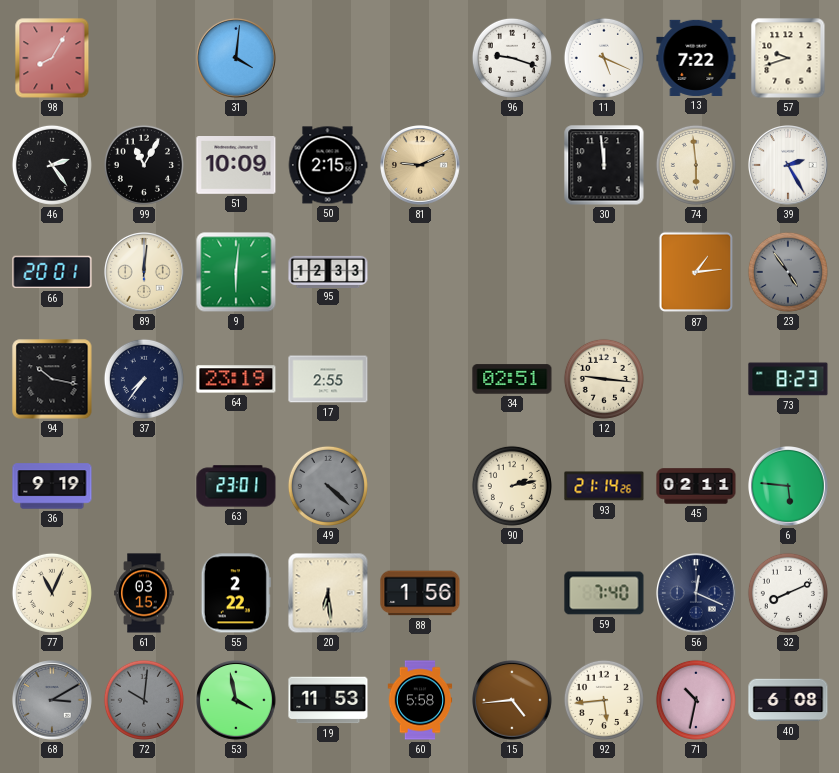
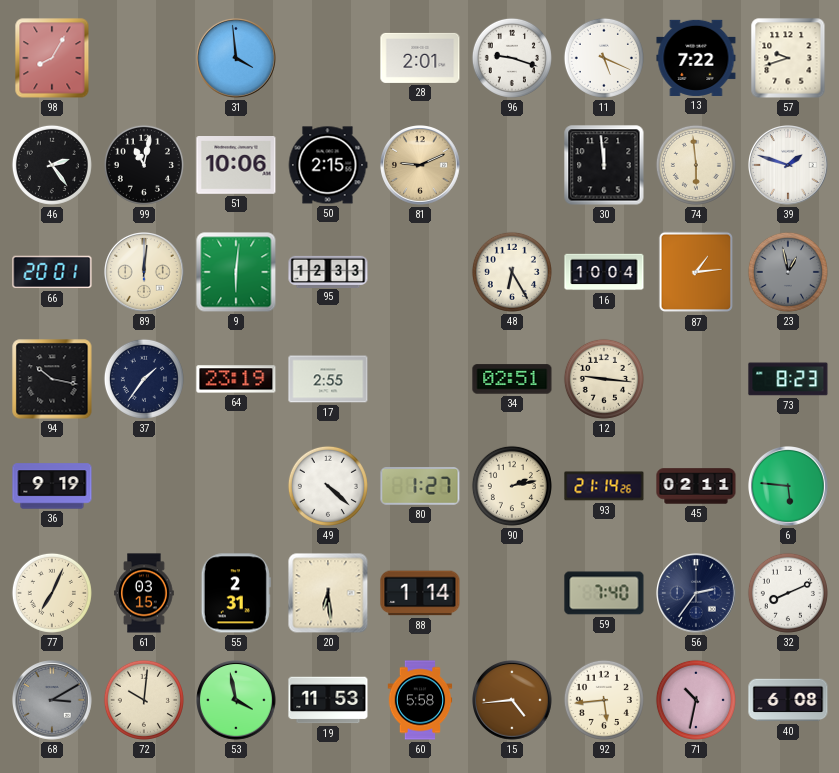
31: 4:01 -> 3:59 (237, 59)
28: none -> 2:01 (420, 58)
99: 11:05 -> 11:02 (144, 165)
51: 10:09 -> 10:06 (236, 166)
39: 2:25 -> 1:48 (789, 166)
48: none -> 6:25 (512, 272)
16: none -> 10:04 (604, 272)
23: 4:54 -> 12:58 (788, 272)
37: 7:36 -> 1:36 (144, 379)
63: 23:01 -> none (236, 486)
49 dial: grey -> white (328, 486)
80: none -> 1:27 (420, 486)
77: 11:04 -> 7:04 (52, 593)
55: 2:22 -> 2:31 (236, 593)
88: 1:56 -> 1:14 (420, 593)
56: 12:19 -> 2:36 (697, 594)
72 dial: grey -> cream (144, 700)
